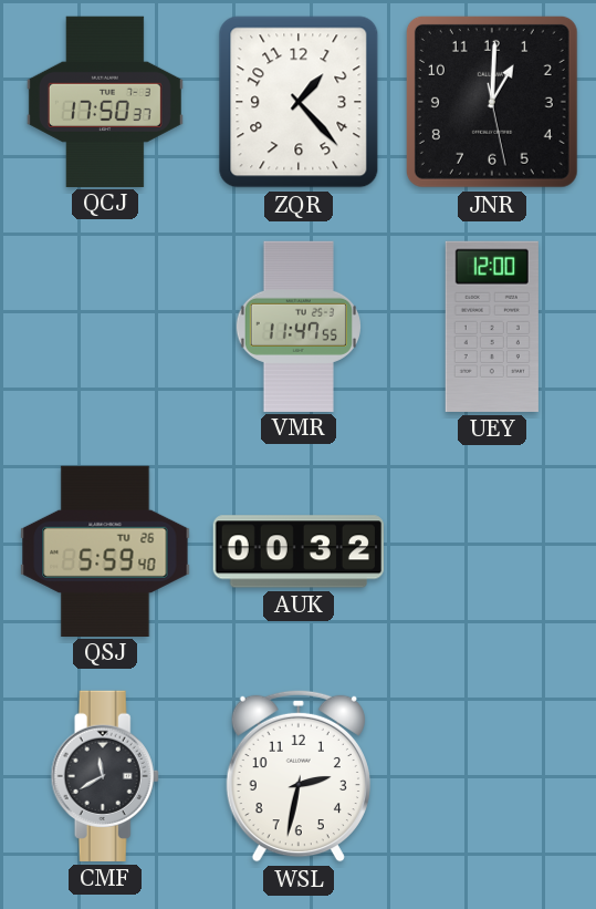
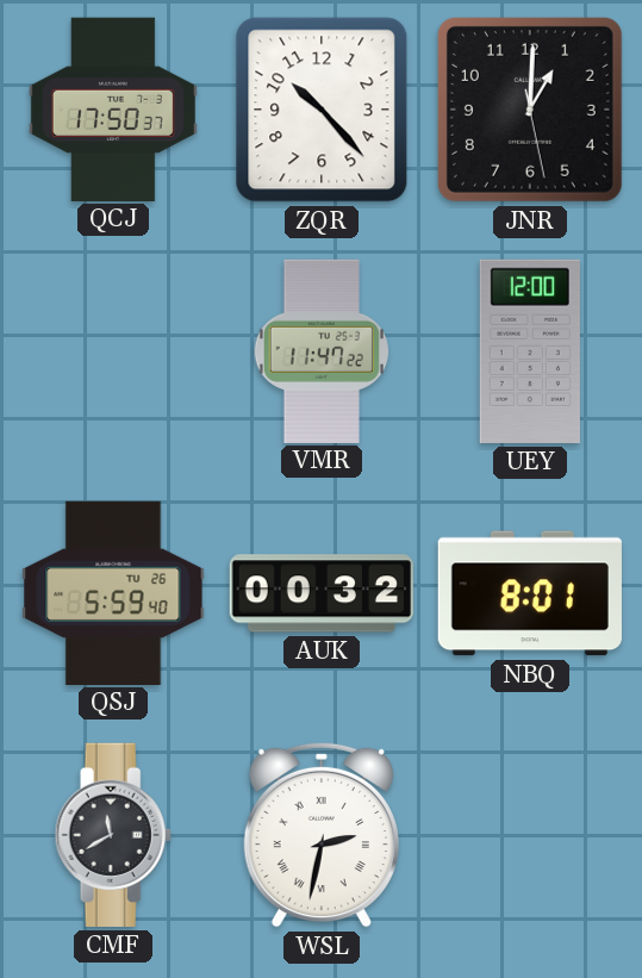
ZQR: 1:23 -> 10:23 (322, 110)
VMR: 11:47:55 -> 11:47:22 (322, 350)
NBQ: none -> 8:01 (530, 593)
WSL numerals: Arabic -> Roman (322, 835)
